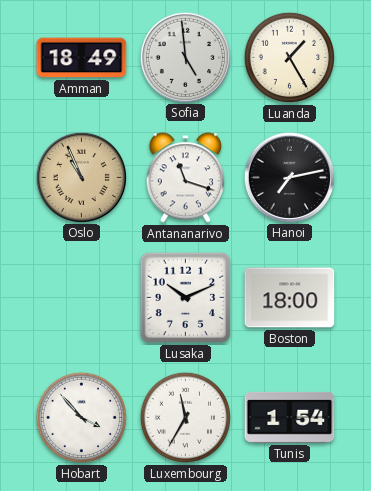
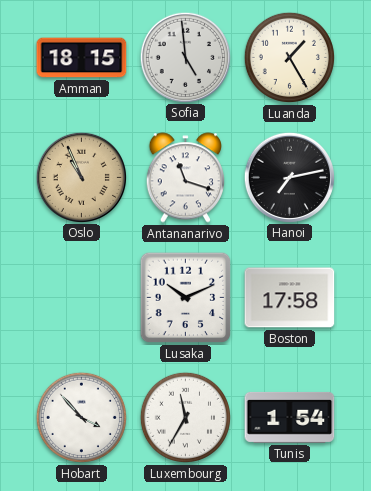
Amman: 18:49 -> 18:15 (82, 58)
Boston: 18:00 -> 17:58 (290, 298)
